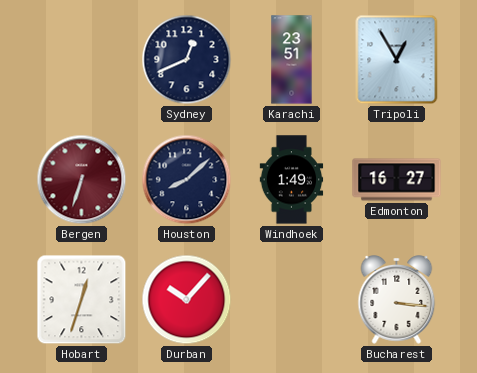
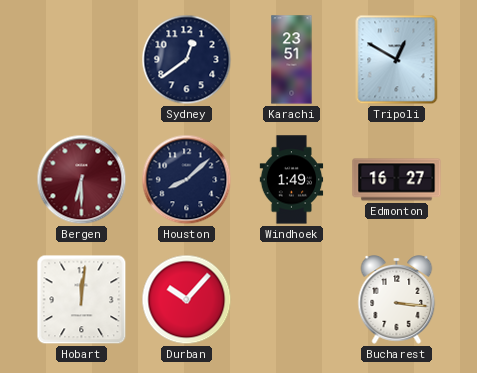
Sydney: 12:41 -> 12:39 (187, 60)
Tripoli: 12:55 -> 12:50 (397, 60)
Bergen: 6:33 -> 6:30 (82, 180)
Hobart: 12:33 -> 12:01 (82, 300)
